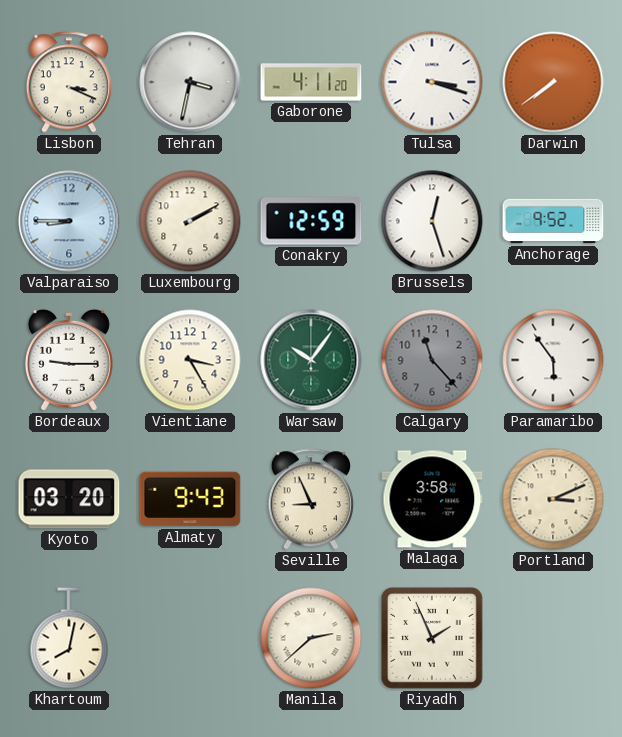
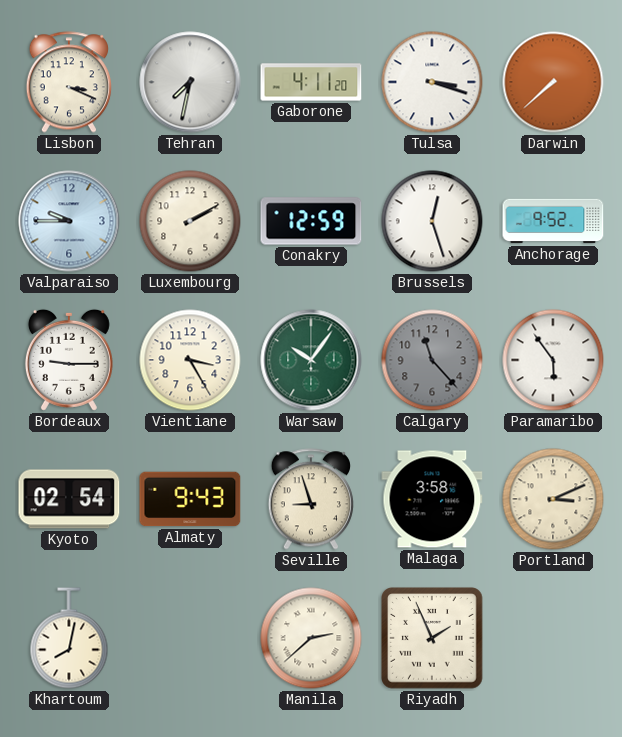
Tehran: 3:32 -> 7:32 (190, 82)
Darwin: 7:39 -> 7:38 (553, 82)
Valparaiso: 8:45 -> 9:45 (69, 221)
Kyoto: 03:20 -> 02:54 (69, 499)
Seville: 8:56 -> 8:57 (311, 499)
